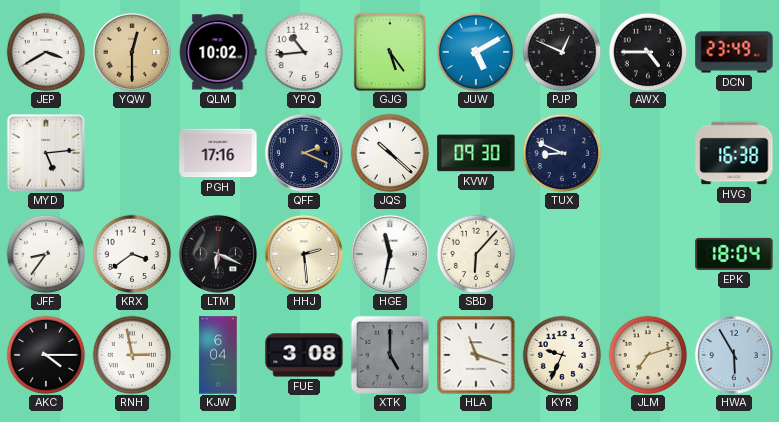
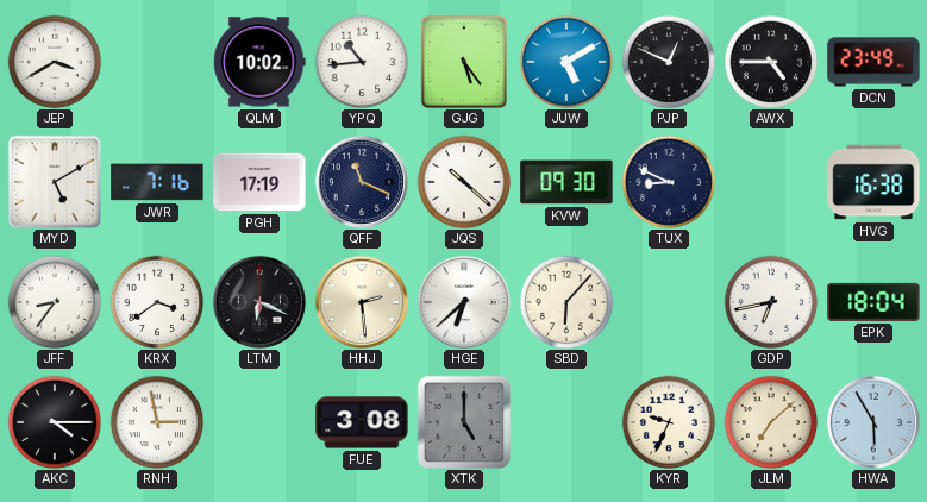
YQW: 12:30 -> none (132, 52)
MYD: 5:14 -> 5:10 (55, 182)
JWR: none -> 7:16 (157, 182)
PGH: 17:16 -> 17:19 (259, 182)
QFF: 2:19 -> 11:19 (362, 182)
HGE: 11:32 -> 6:38 (464, 302)
GDP: none -> 6:43 (771, 302)
KJW: 6:04 -> none (218, 355)
HLA: 11:18 -> none (476, 355)
JLM: 7:12 -> 7:08 (771, 422)
